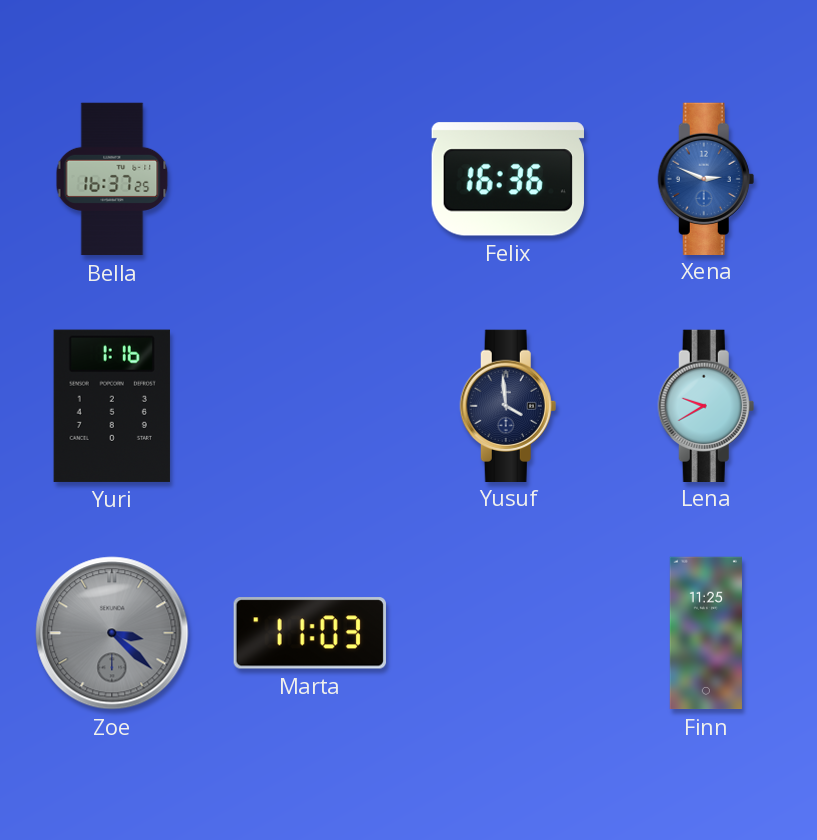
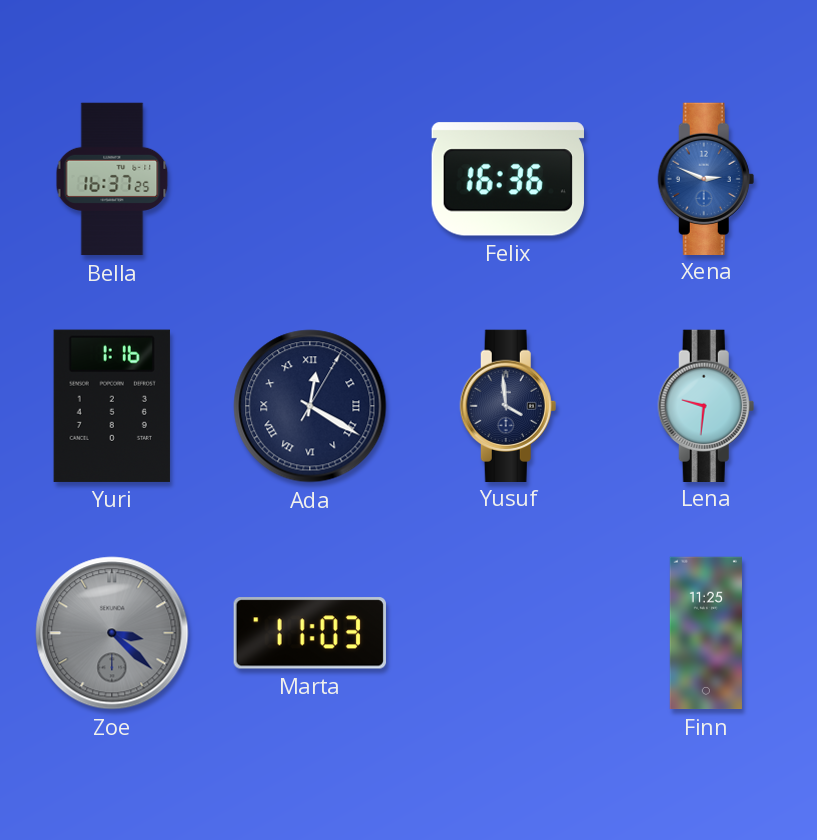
Ada: none -> 12:20 (310, 406)
Lena: 9:40 -> 9:31 (706, 405)
